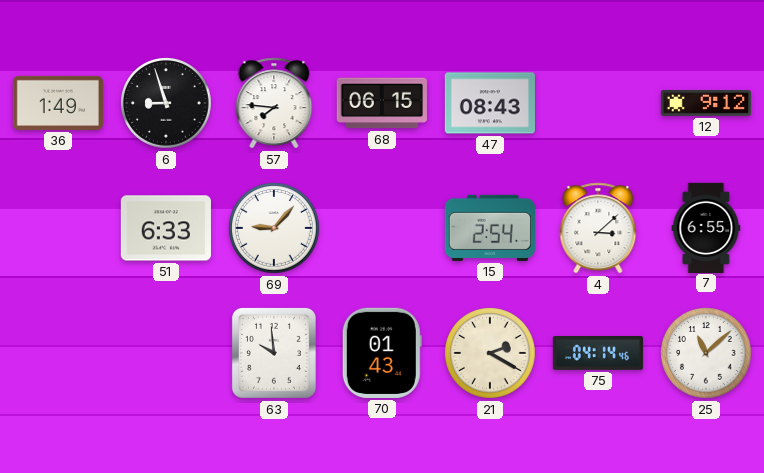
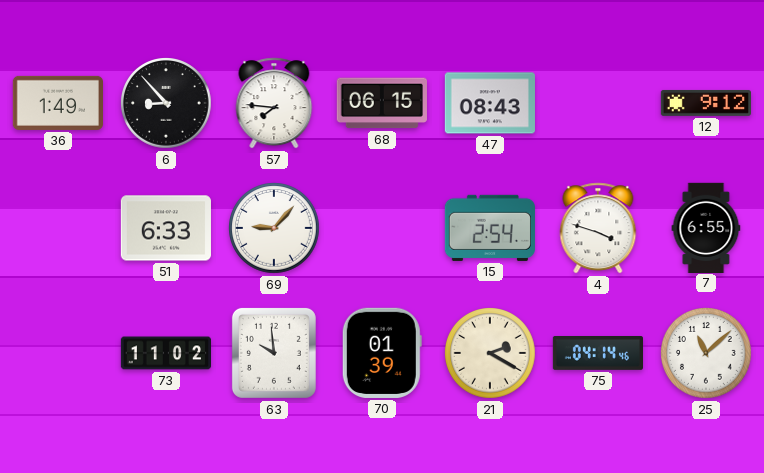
6: 8:57 -> 8:53 (167, 104)
4: 3:08 -> 3:48 (598, 228)
73: none -> 11:02 (165, 353)
70: 01:43 -> 01:39 (382, 353)
